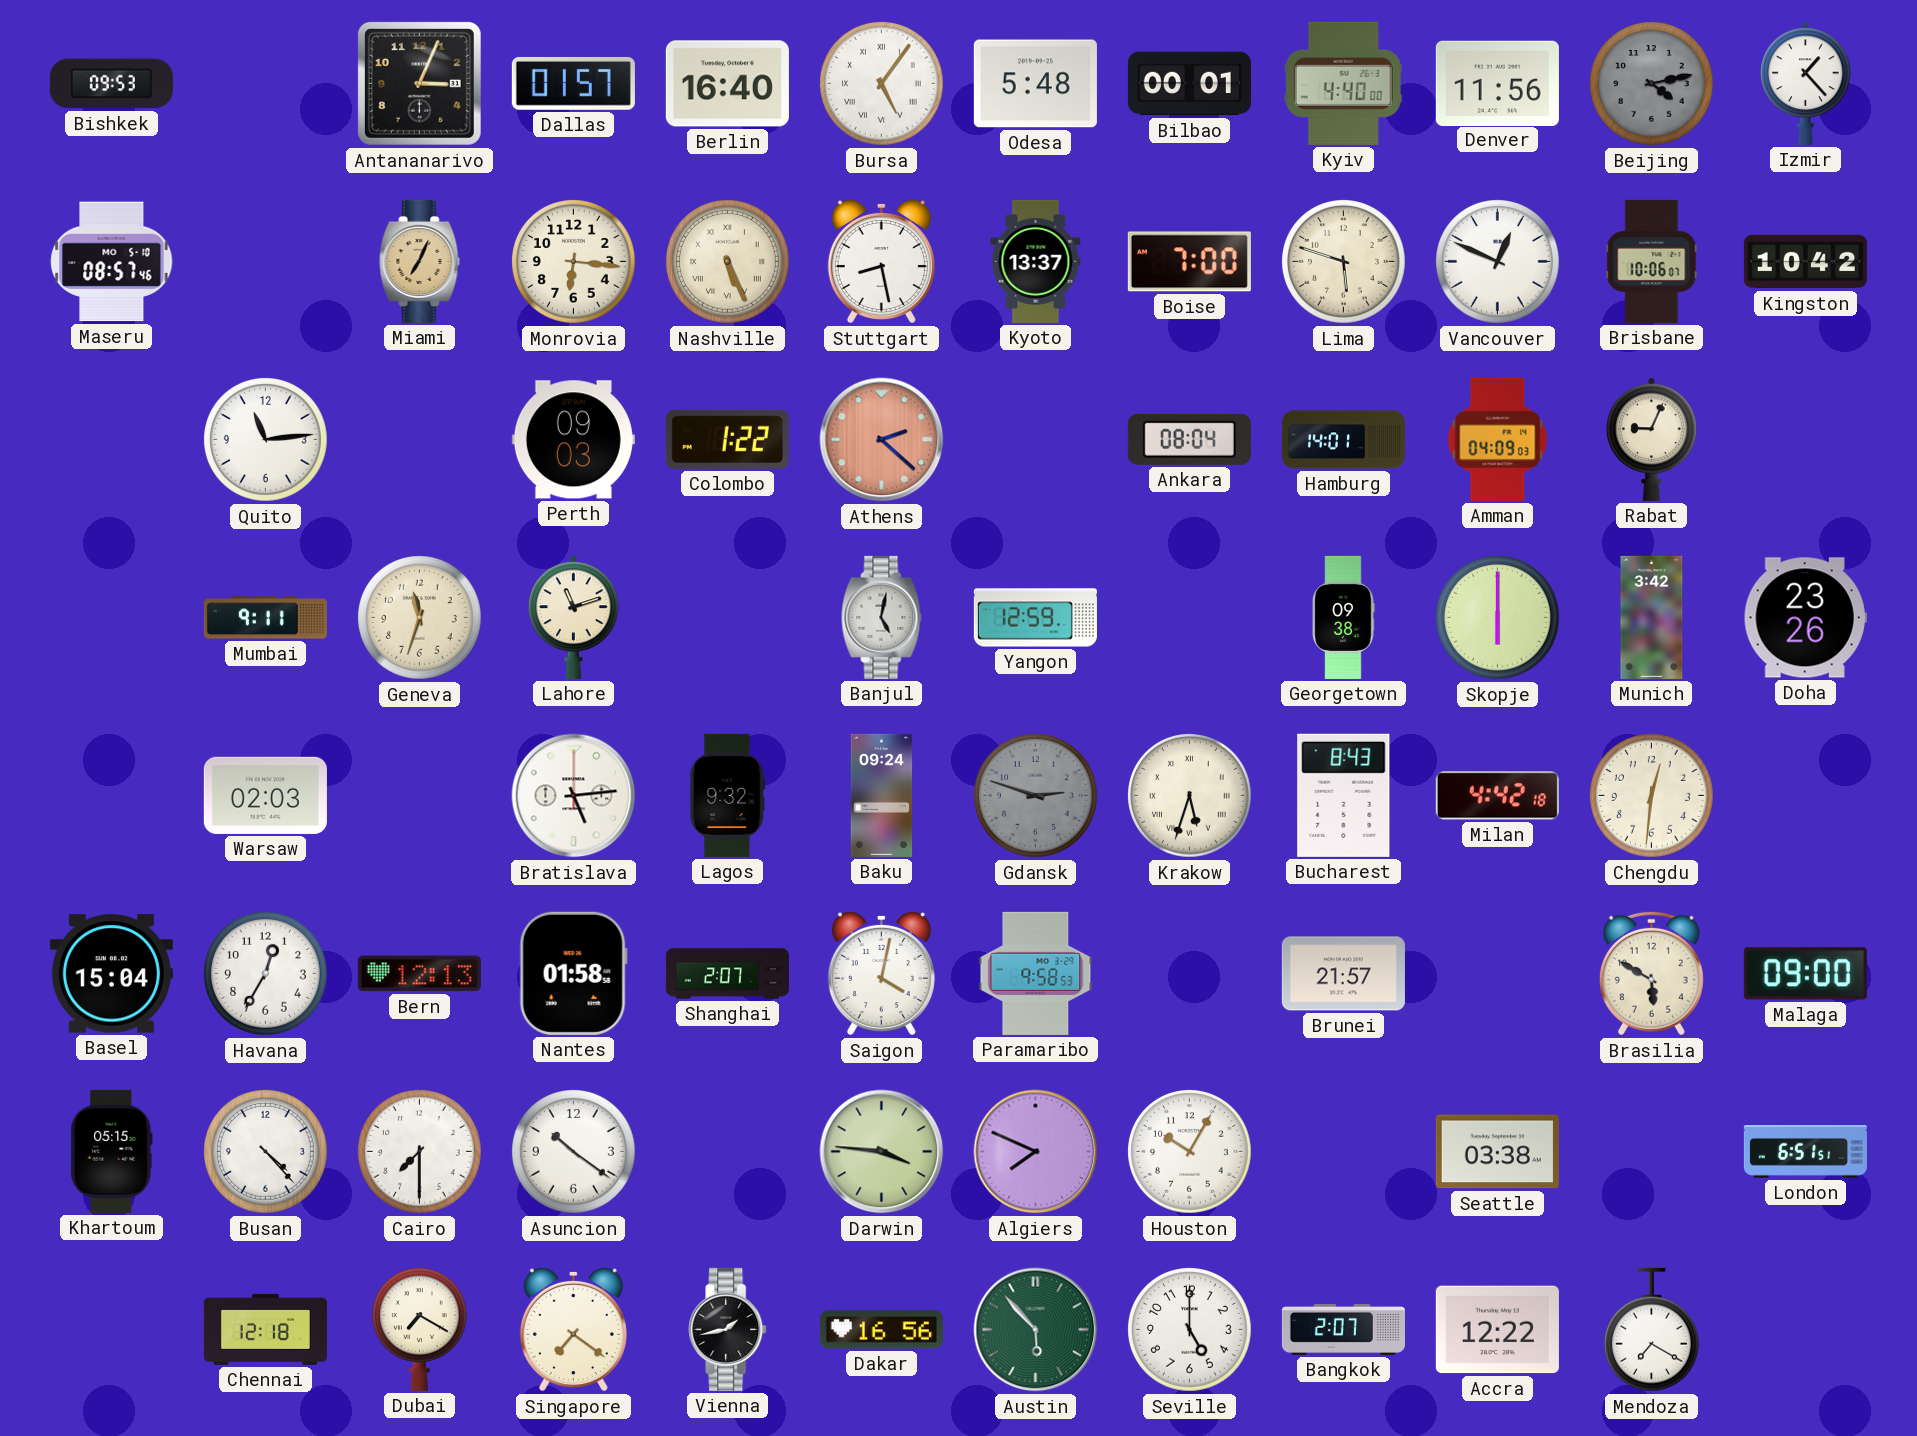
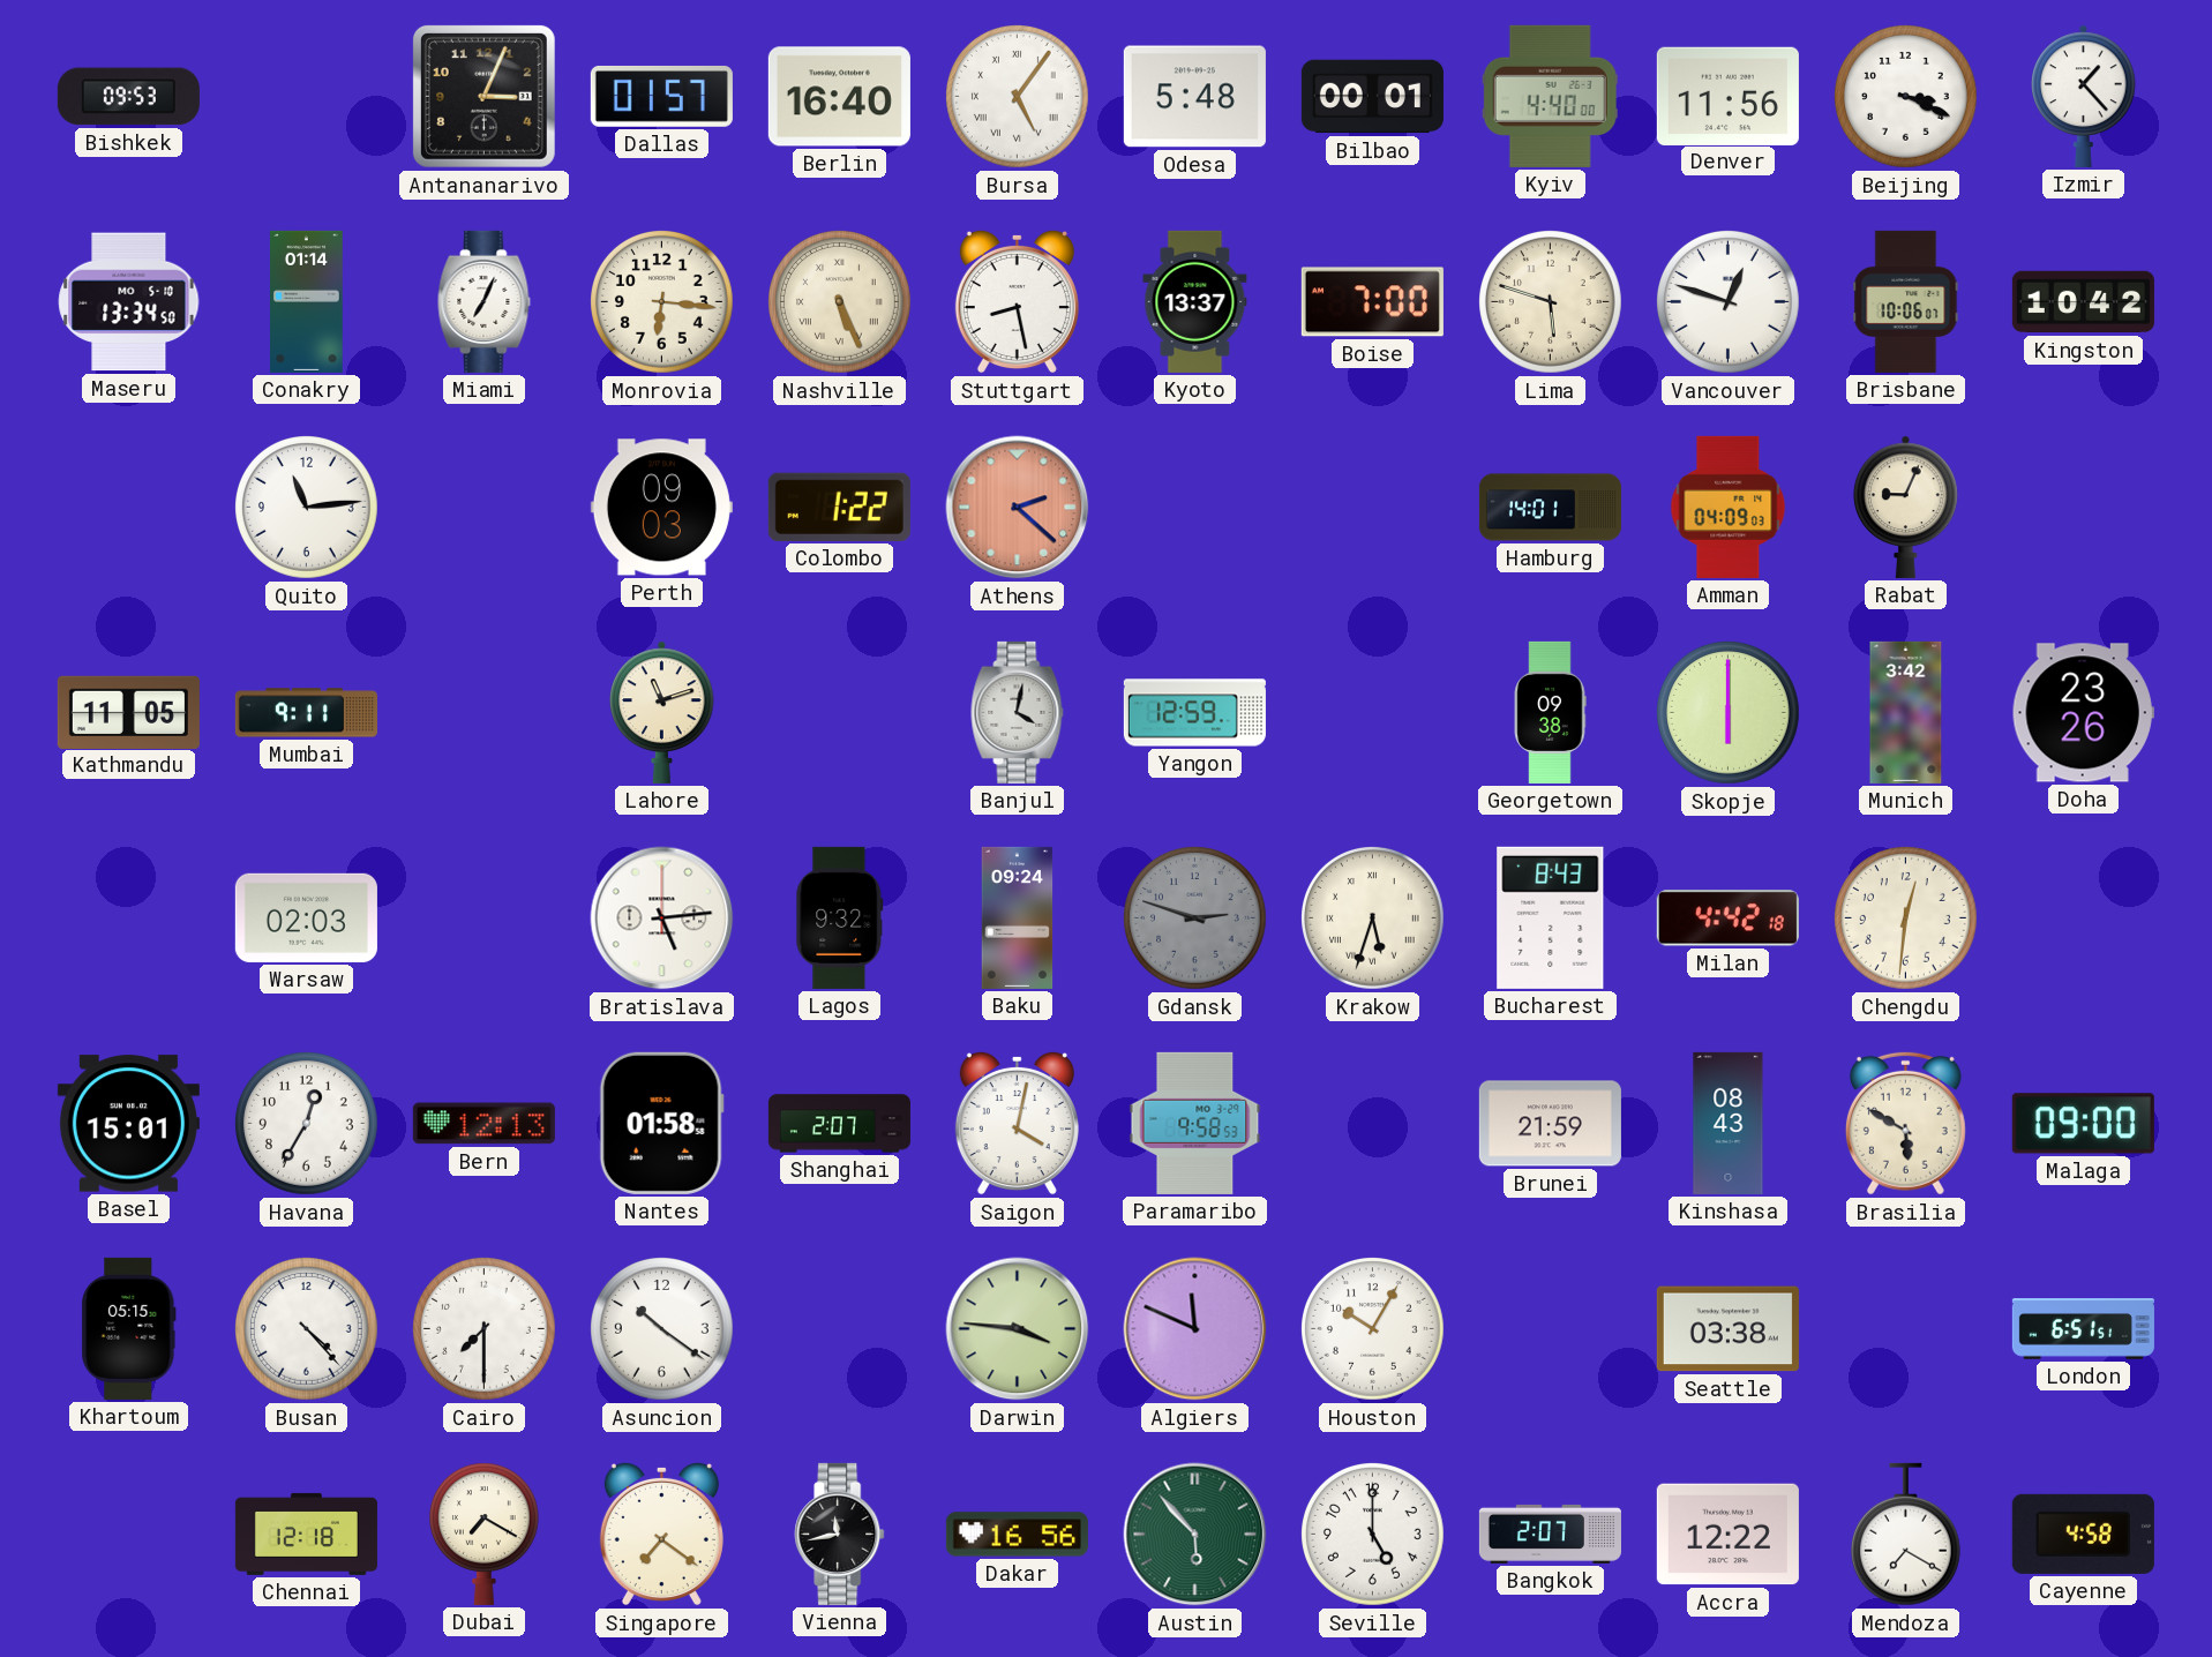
Beijing: 4:13 -> 3:19 (1906, 97)
Beijing dial: grey -> white (1906, 97)
Maseru: 08:57 -> 13:34 (129, 302)
Conakry: none -> 01:14 (307, 301)
Miami dial: champagne -> white (485, 301)
Vancouver: 12:49 -> 12:48 (1729, 302)
Ankara: 08:04 -> none (1189, 439)
Kathmandu: none -> 11:05 (128, 712)
Geneva: 11:33 -> none (420, 618)
Banjul: 5:02 -> 4:02 (1018, 712)
Basel: 15:04 -> 15:01 (128, 1124)
Brunei: 21:57 -> 21:59 (1550, 1124)
Kinshasa: none -> 08:43 (1729, 1123)
Algiers: 7:49 -> 11:49 (1195, 1329)
Vienna: 1:43 -> 11:43 (840, 1534)
Cayenne: none -> 4:58 (2083, 1534)
